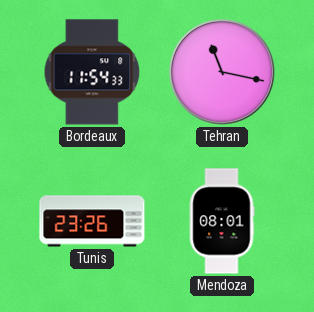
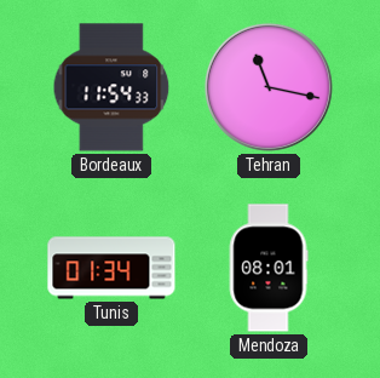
Tunis: 23:26 -> 01:34 (111, 268)
